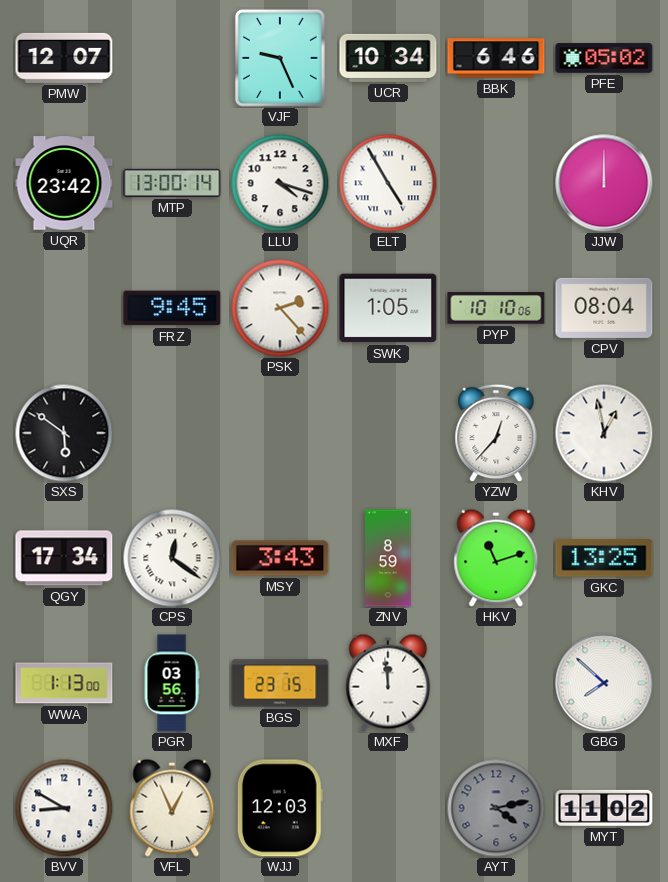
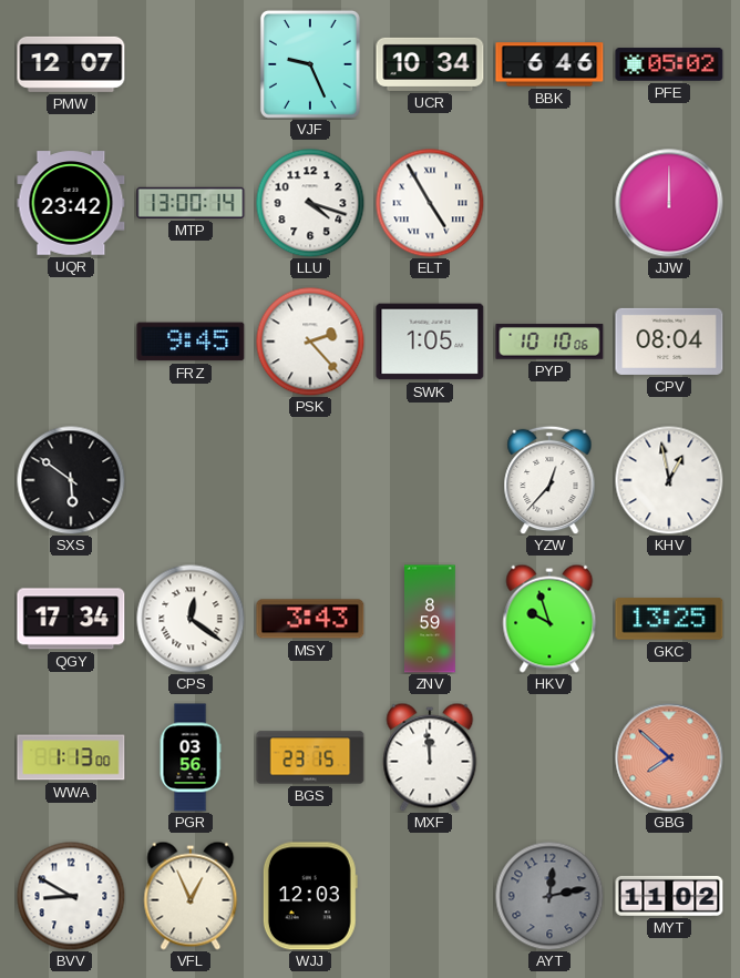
HKV: 11:12 -> 9:57 (549, 619)
GBG dial: white -> salmon (669, 757)
AYT: 4:13 -> 12:13 (549, 896)
